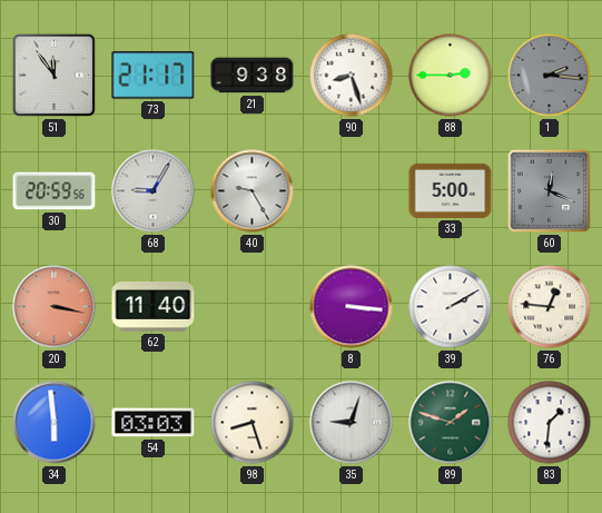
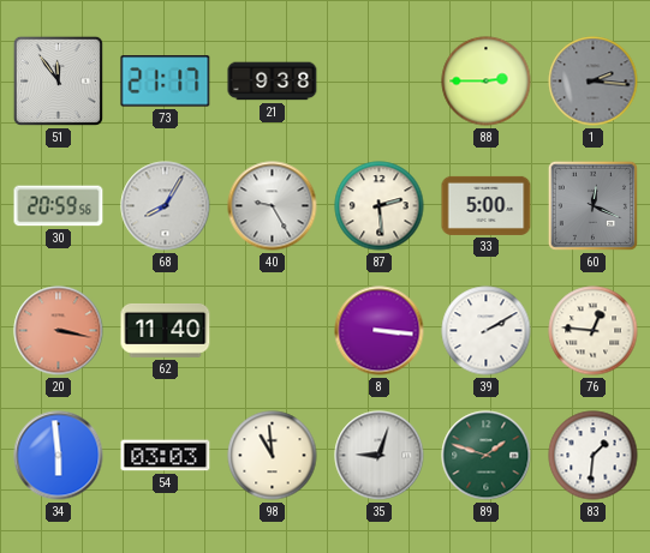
90: 8:27 -> none (352, 76)
68: 9:05 -> 8:05 (166, 206)
87: none -> 2:29 (380, 206)
98: 8:27 -> 10:59 (273, 456)
